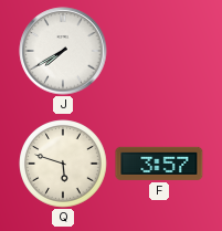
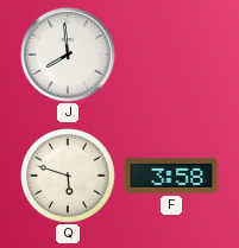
J: 7:40 -> 7:59 (68, 55)
F: 3:57 -> 3:58 (171, 176)
